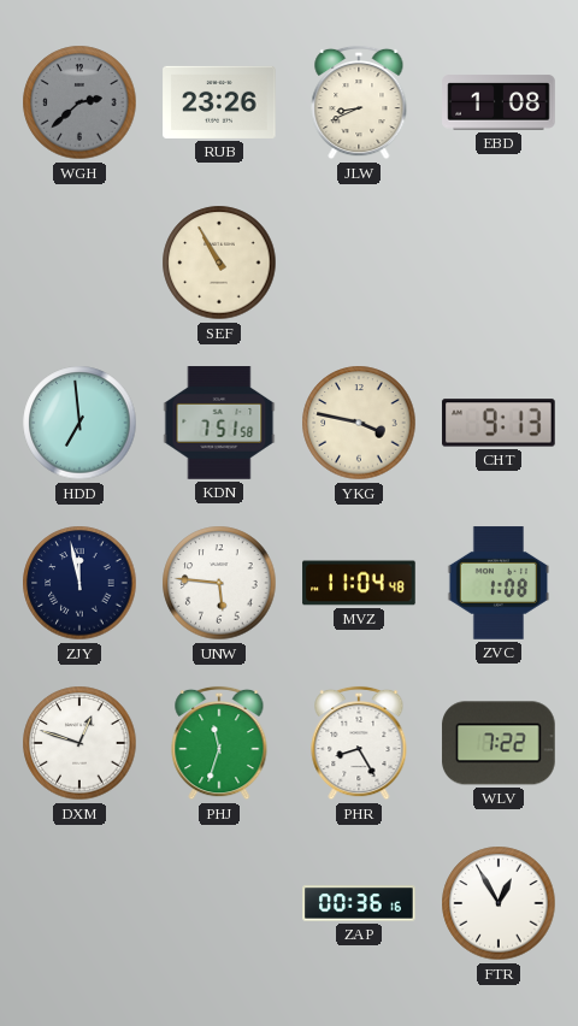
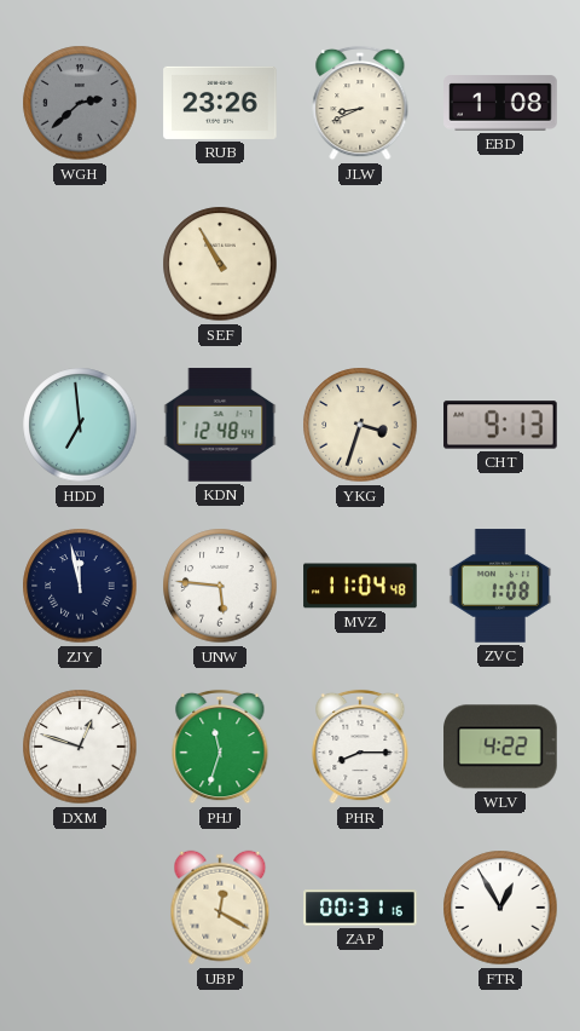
KDN: 7:51 -> 12:48 (220, 425)
YKG: 3:47 -> 3:33 (360, 425)
PHR: 8:25 -> 8:15 (360, 747)
WLV: 7:22 -> 4:22 (500, 747)
UBP: none -> 12:20 (220, 908)
ZAP: 00:36 -> 00:31 (360, 908)
